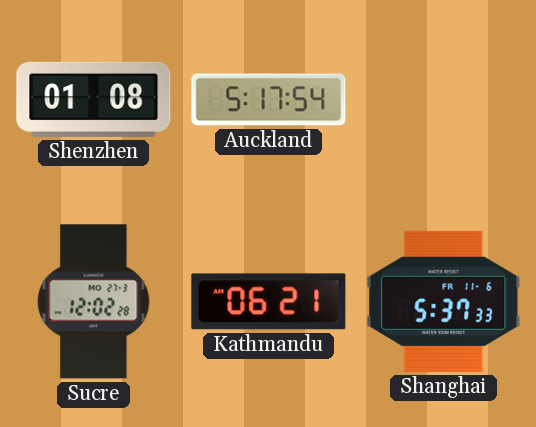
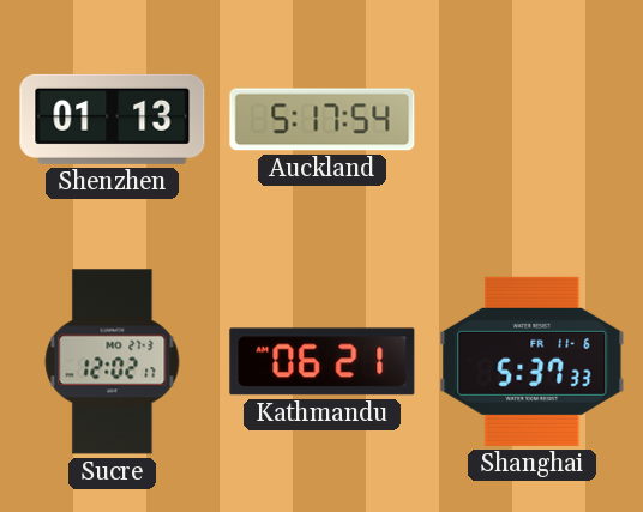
Shenzhen: 01:08 -> 01:13 (113, 119)
Sucre: 12:02:28 -> 12:02:17 (113, 362)
